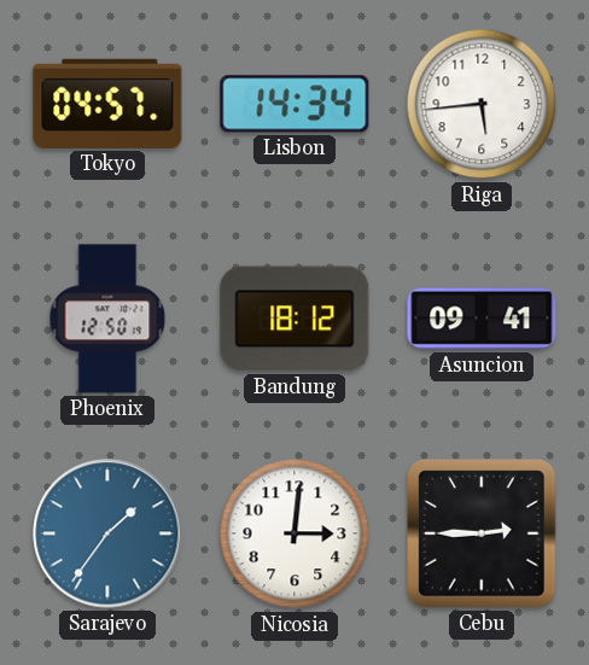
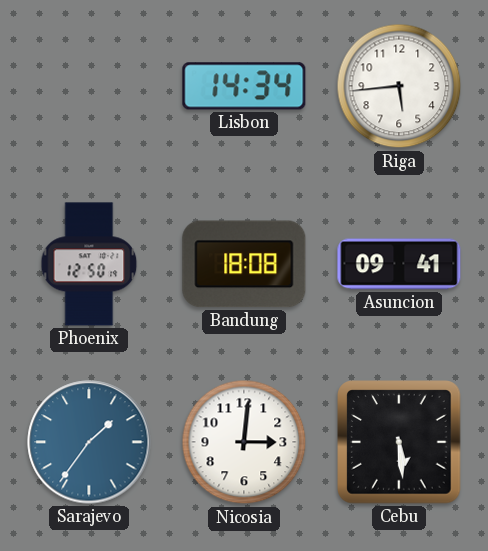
Tokyo: 04:57 -> none (107, 104)
Bandung: 18:12 -> 18:08 (244, 264)
Cebu: 2:45 -> 5:29 (399, 442)
